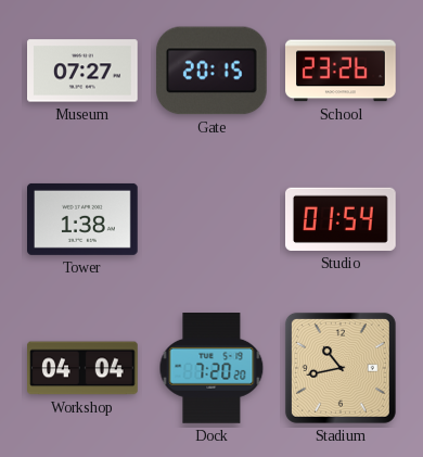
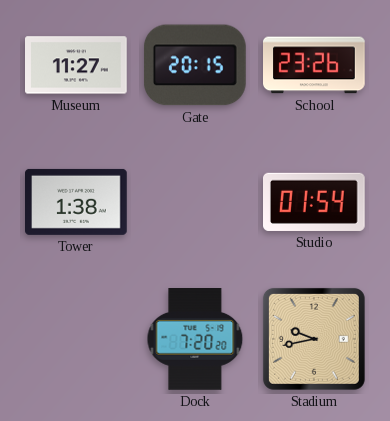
Museum: 07:27 -> 11:27 (76, 65)
Workshop: 04:04 -> none (82, 368)
Stadium: 10:43 -> 9:43 (314, 339)
